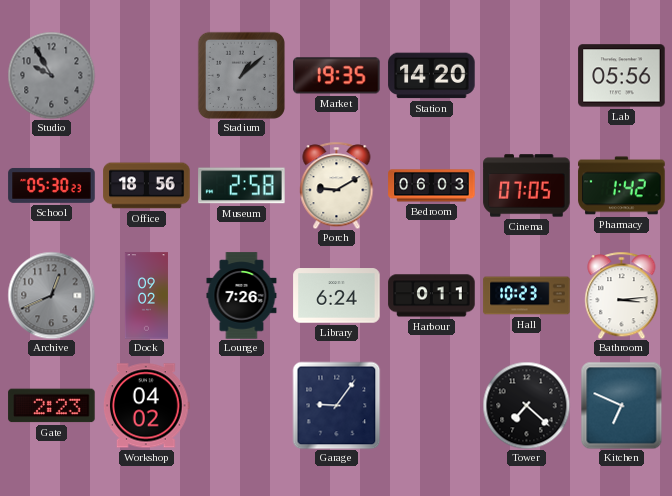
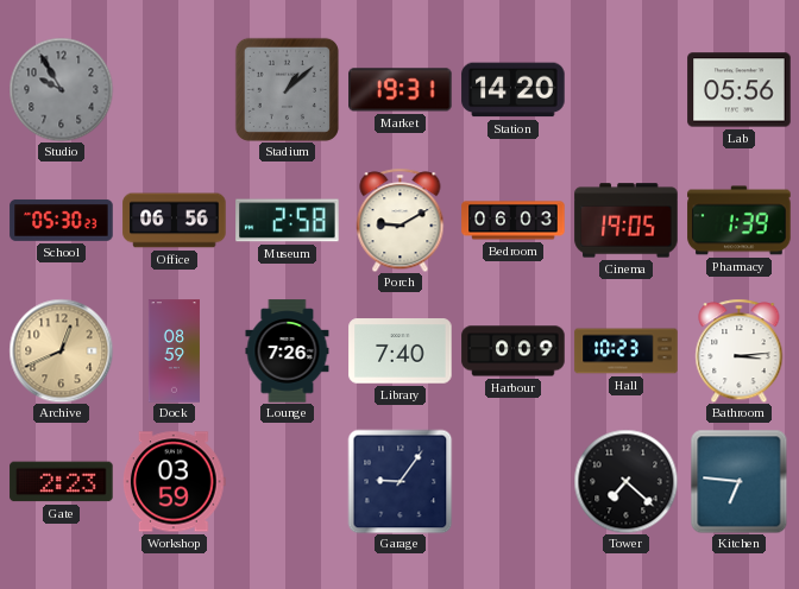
Market: 19:35 -> 19:31 (401, 90)
Office: 18:56 -> 06:56 (175, 221)
Cinema: 07:05 -> 19:05 (627, 221)
Pharmacy: 1:42 -> 1:39 (740, 221)
Archive dial: grey -> champagne (61, 350)
Dock: 09:02 -> 08:59 (174, 351)
Library: 6:24 -> 7:40 (401, 351)
Harbour: 0:11 -> 0:09 (514, 351)
Workshop: 04:02 -> 03:59 (174, 482)
Kitchen: 6:49 -> 6:46 (740, 481)
